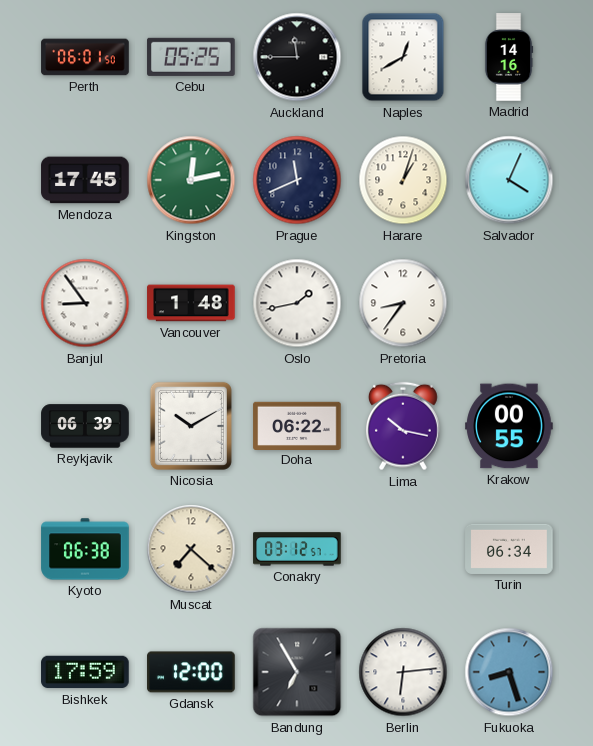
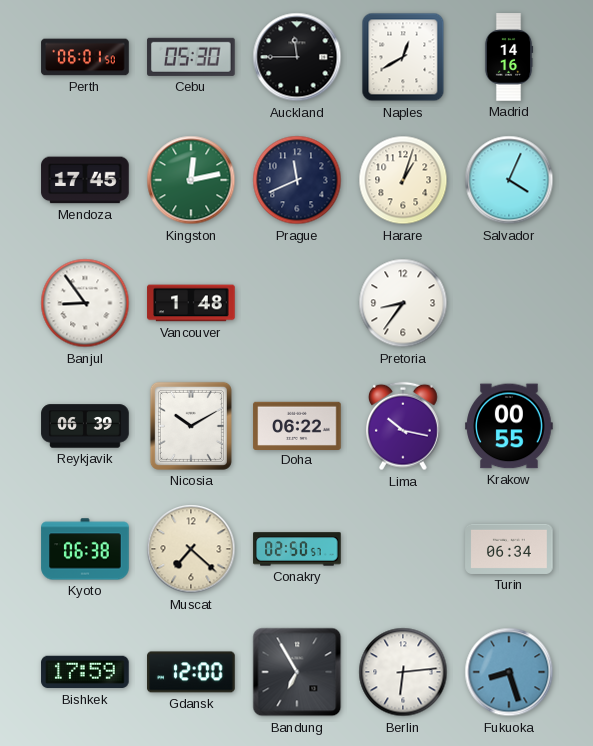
Cebu: 05:25 -> 05:30 (191, 57)
Oslo: 1:43 -> none (297, 303)
Conakry: 03:12 -> 02:50 (297, 549)
